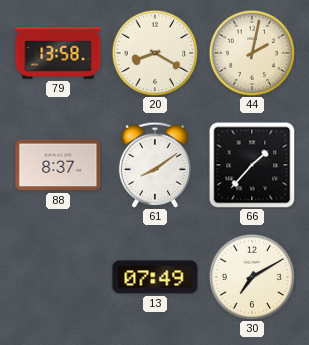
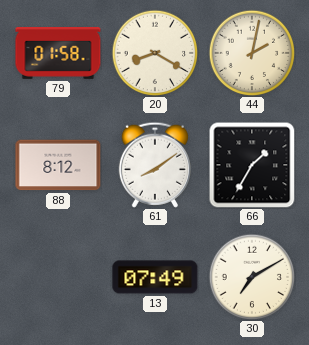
79: 13:58 -> 01:58 (58, 54)
88: 8:37 -> 8:12 (58, 165)
66: 1:37 -> 1:35 (252, 165)
